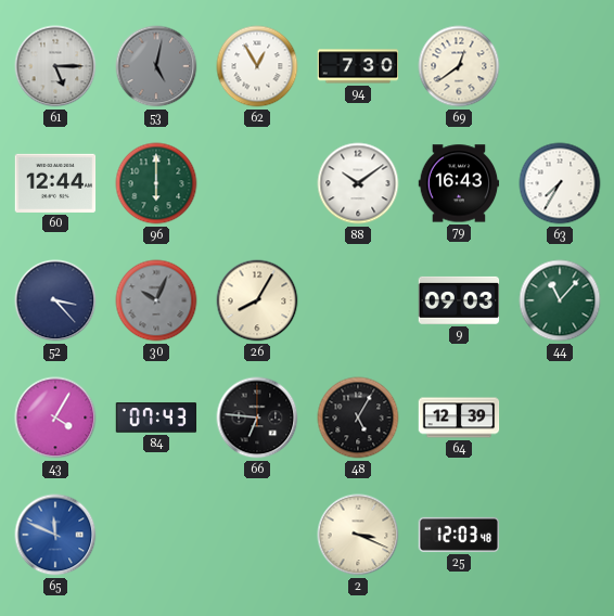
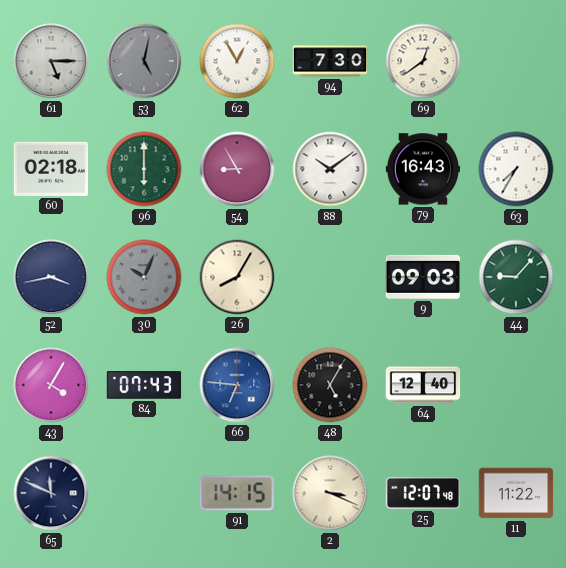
60: 12:44 -> 02:18 (51, 169)
54: none -> 8:55 (237, 169)
52: 3:23 -> 3:43 (51, 277)
44: 11:07 -> 9:07 (516, 277)
66 dial: black -> blue (237, 385)
64: 12:39 -> 12:40 (423, 385)
65 dial: blue -> navy (51, 493)
91: none -> 14:15 (236, 493)
25: 12:03 -> 12:07 (423, 493)
11: none -> 11:22 (516, 493)
